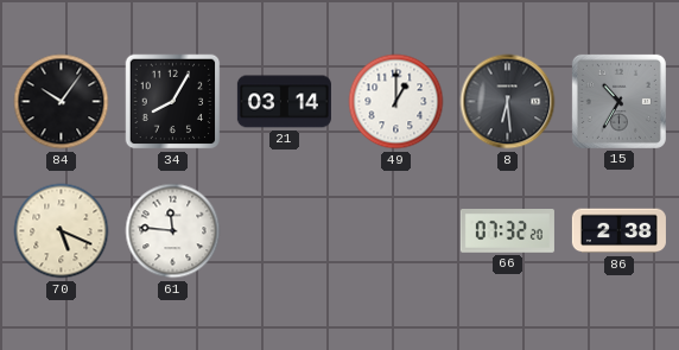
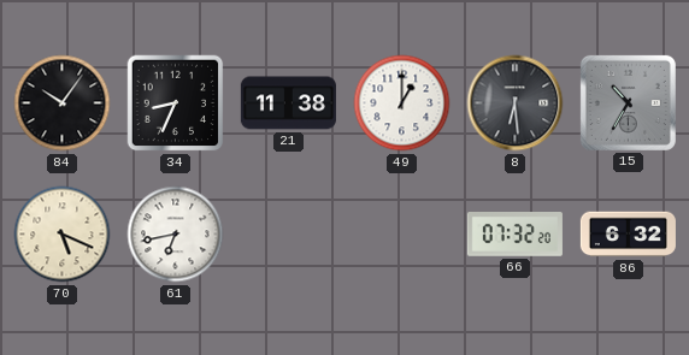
34: 8:05 -> 8:34 (176, 103)
21: 03:14 -> 11:38 (288, 103)
61: 11:46 -> 6:43 (176, 235)
86: 2:38 -> 6:32 (628, 235)
